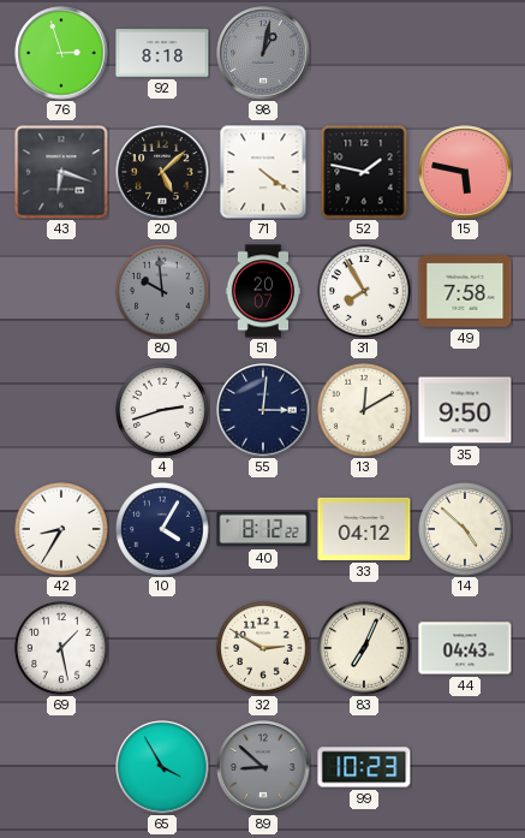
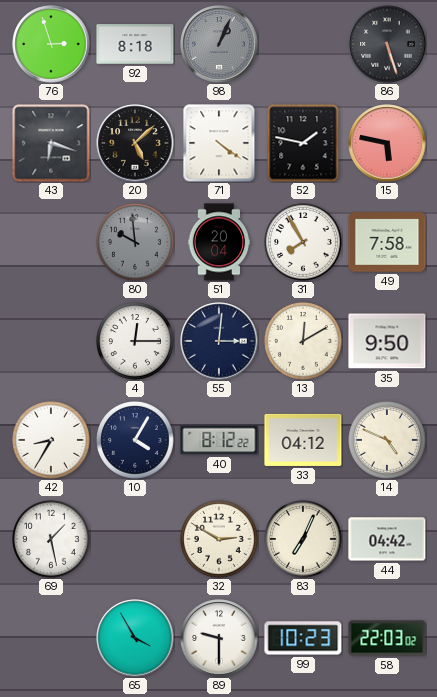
98: 1:02 -> 1:04 (219, 44)
86: none -> 5:27 (387, 44)
51: 20:07 -> 20:04 (219, 242)
4: 2:42 -> 12:15 (136, 342)
14: 4:52 -> 4:49 (388, 441)
44: 04:43 -> 04:42 (387, 539)
89: 8:52 -> 9:30 (219, 638)
89 dial: grey -> white (219, 638)
58: none -> 22:03 (387, 638)
